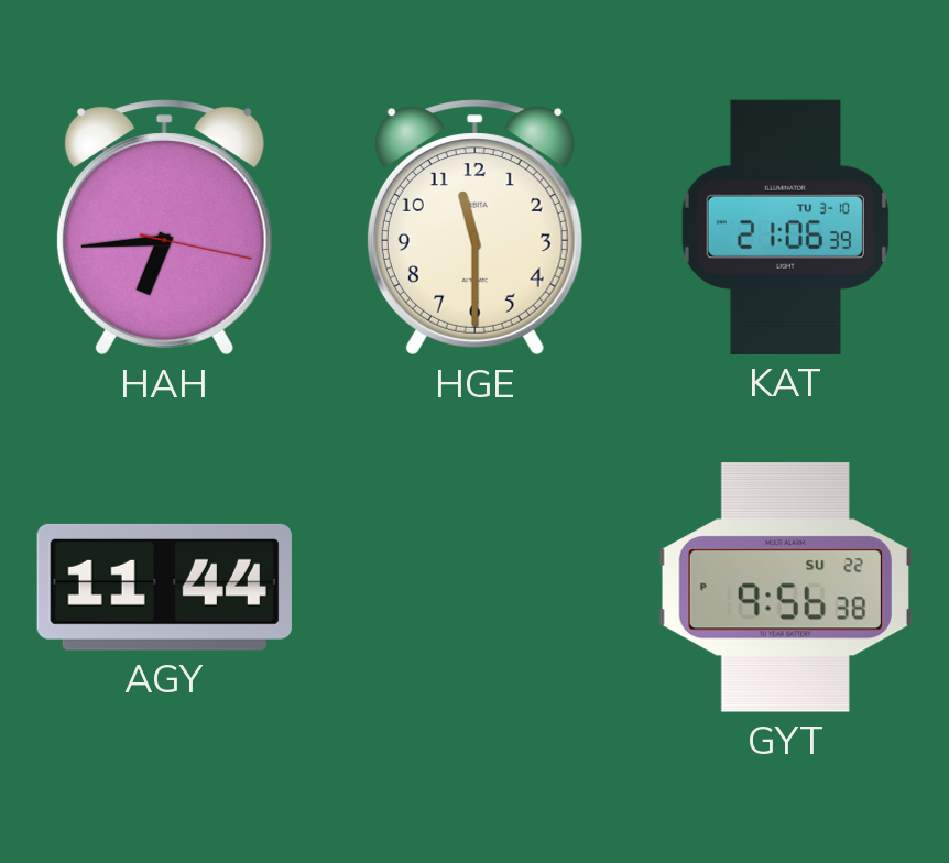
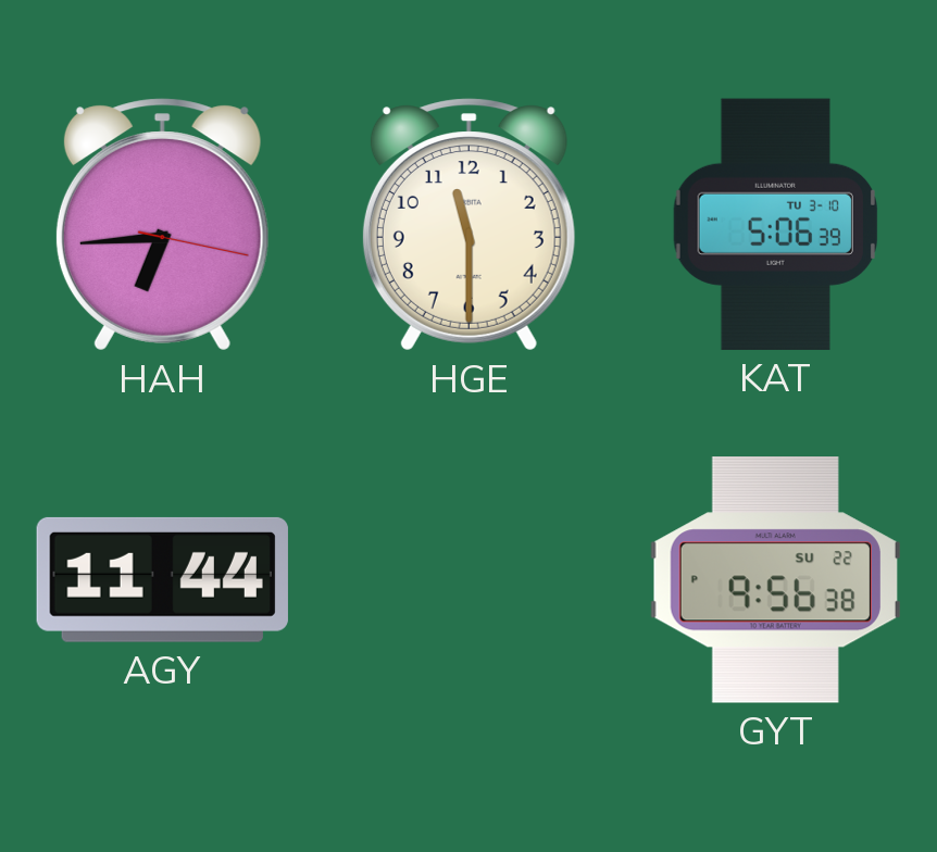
KAT: 21:06 -> 5:06 (775, 224)
